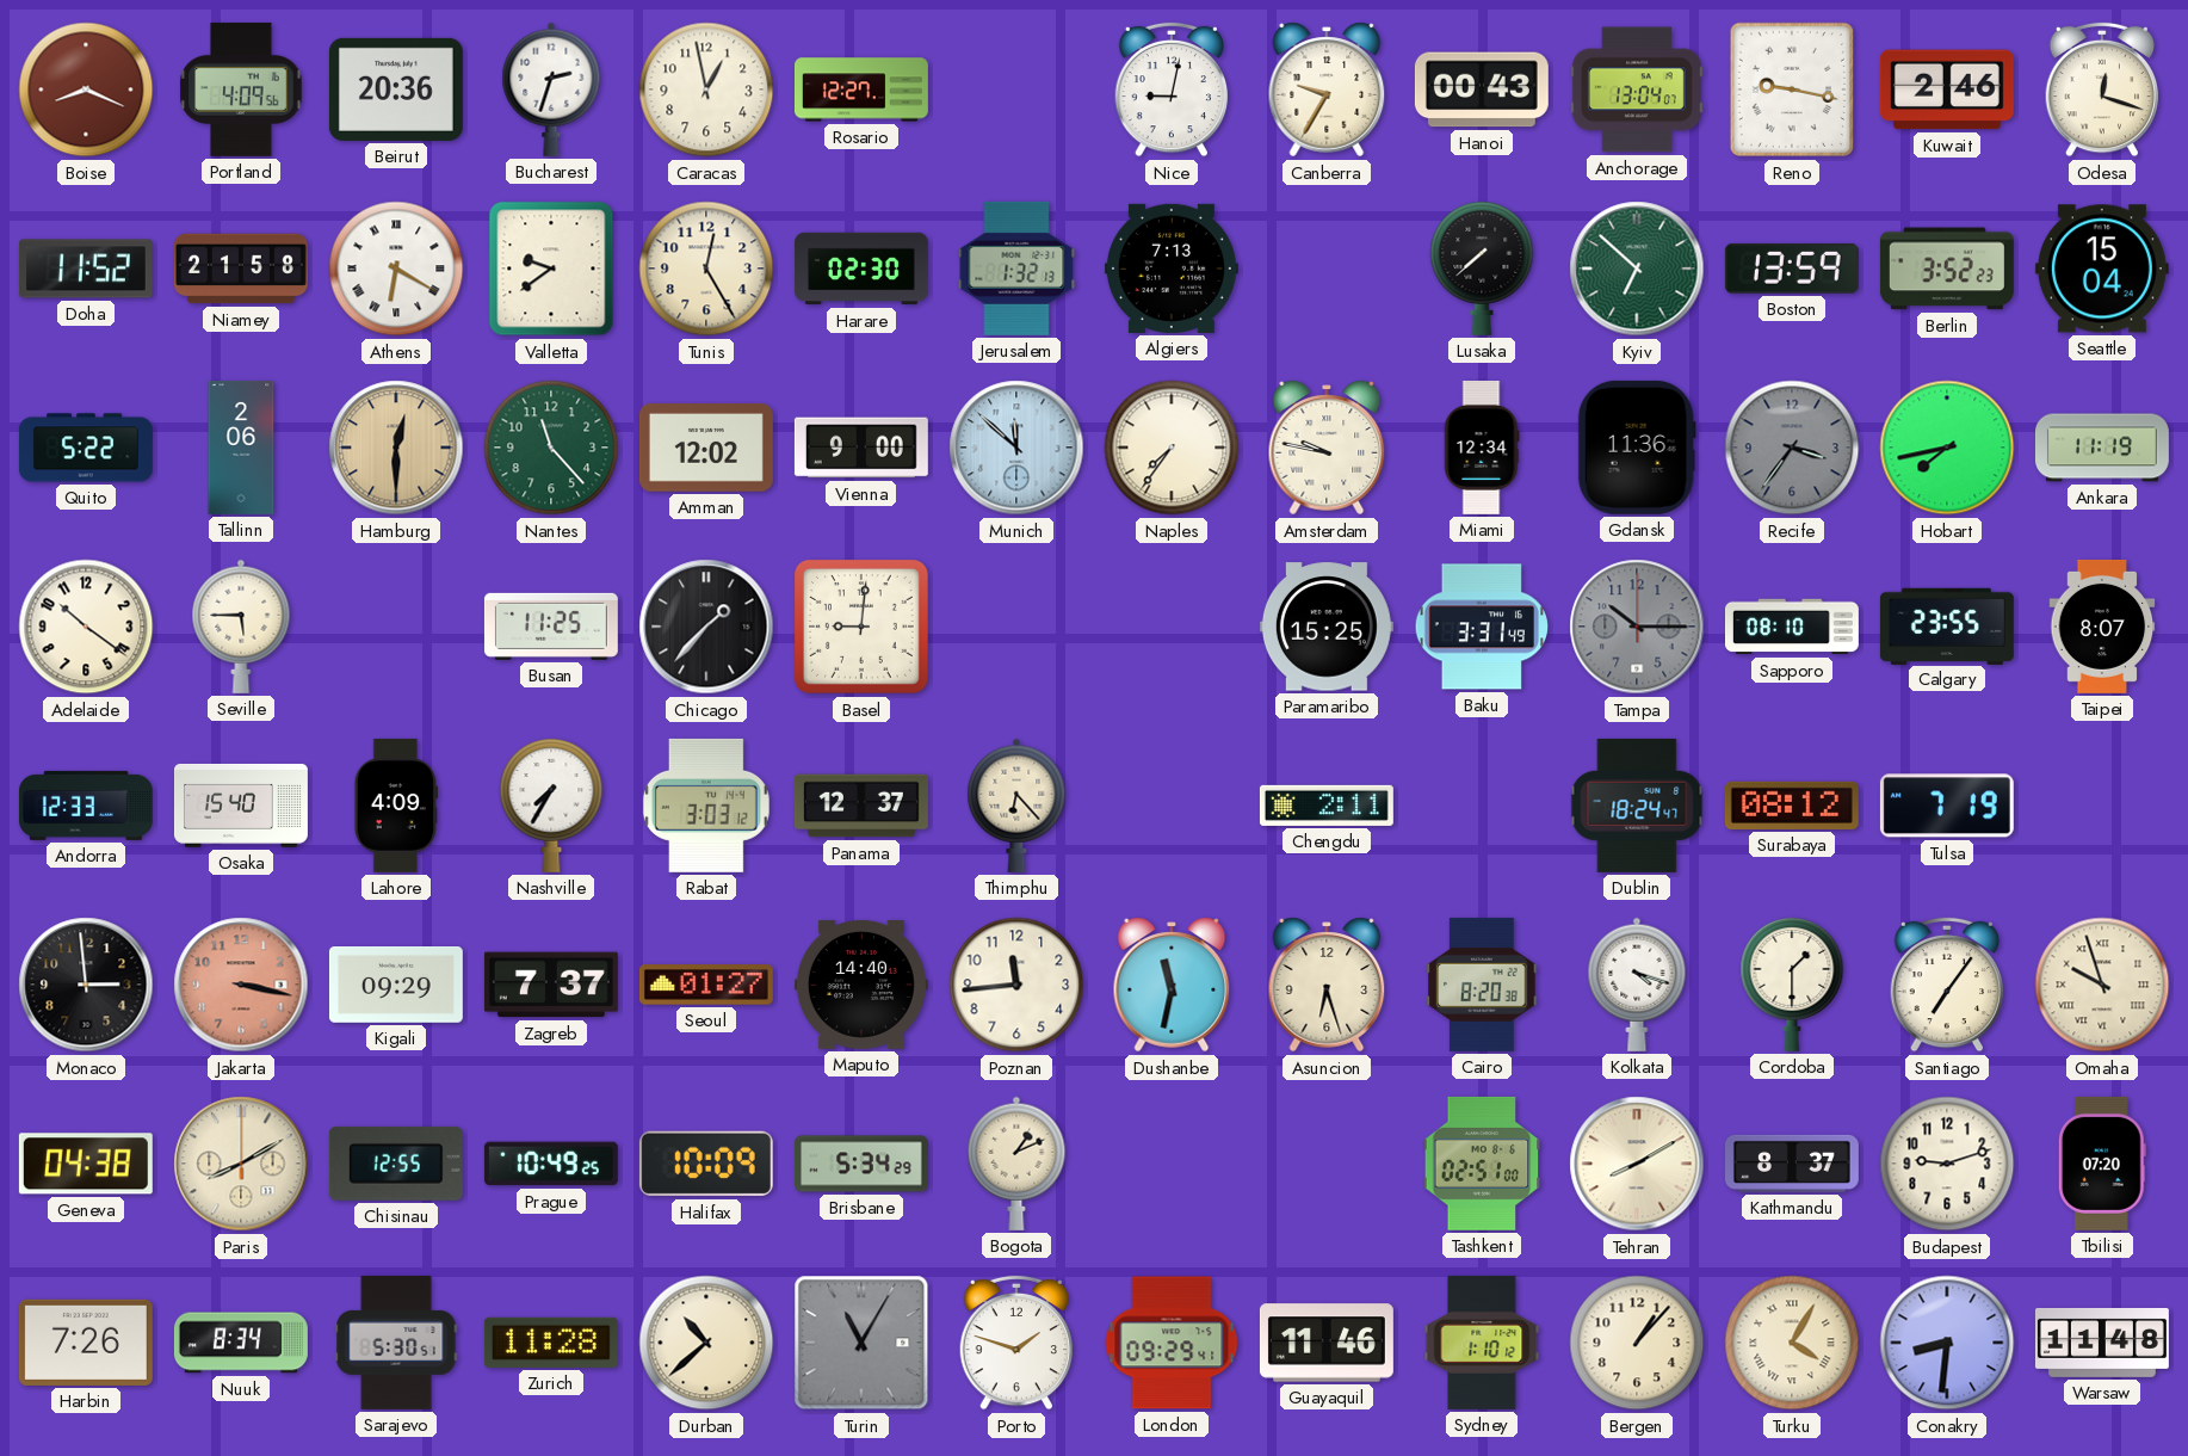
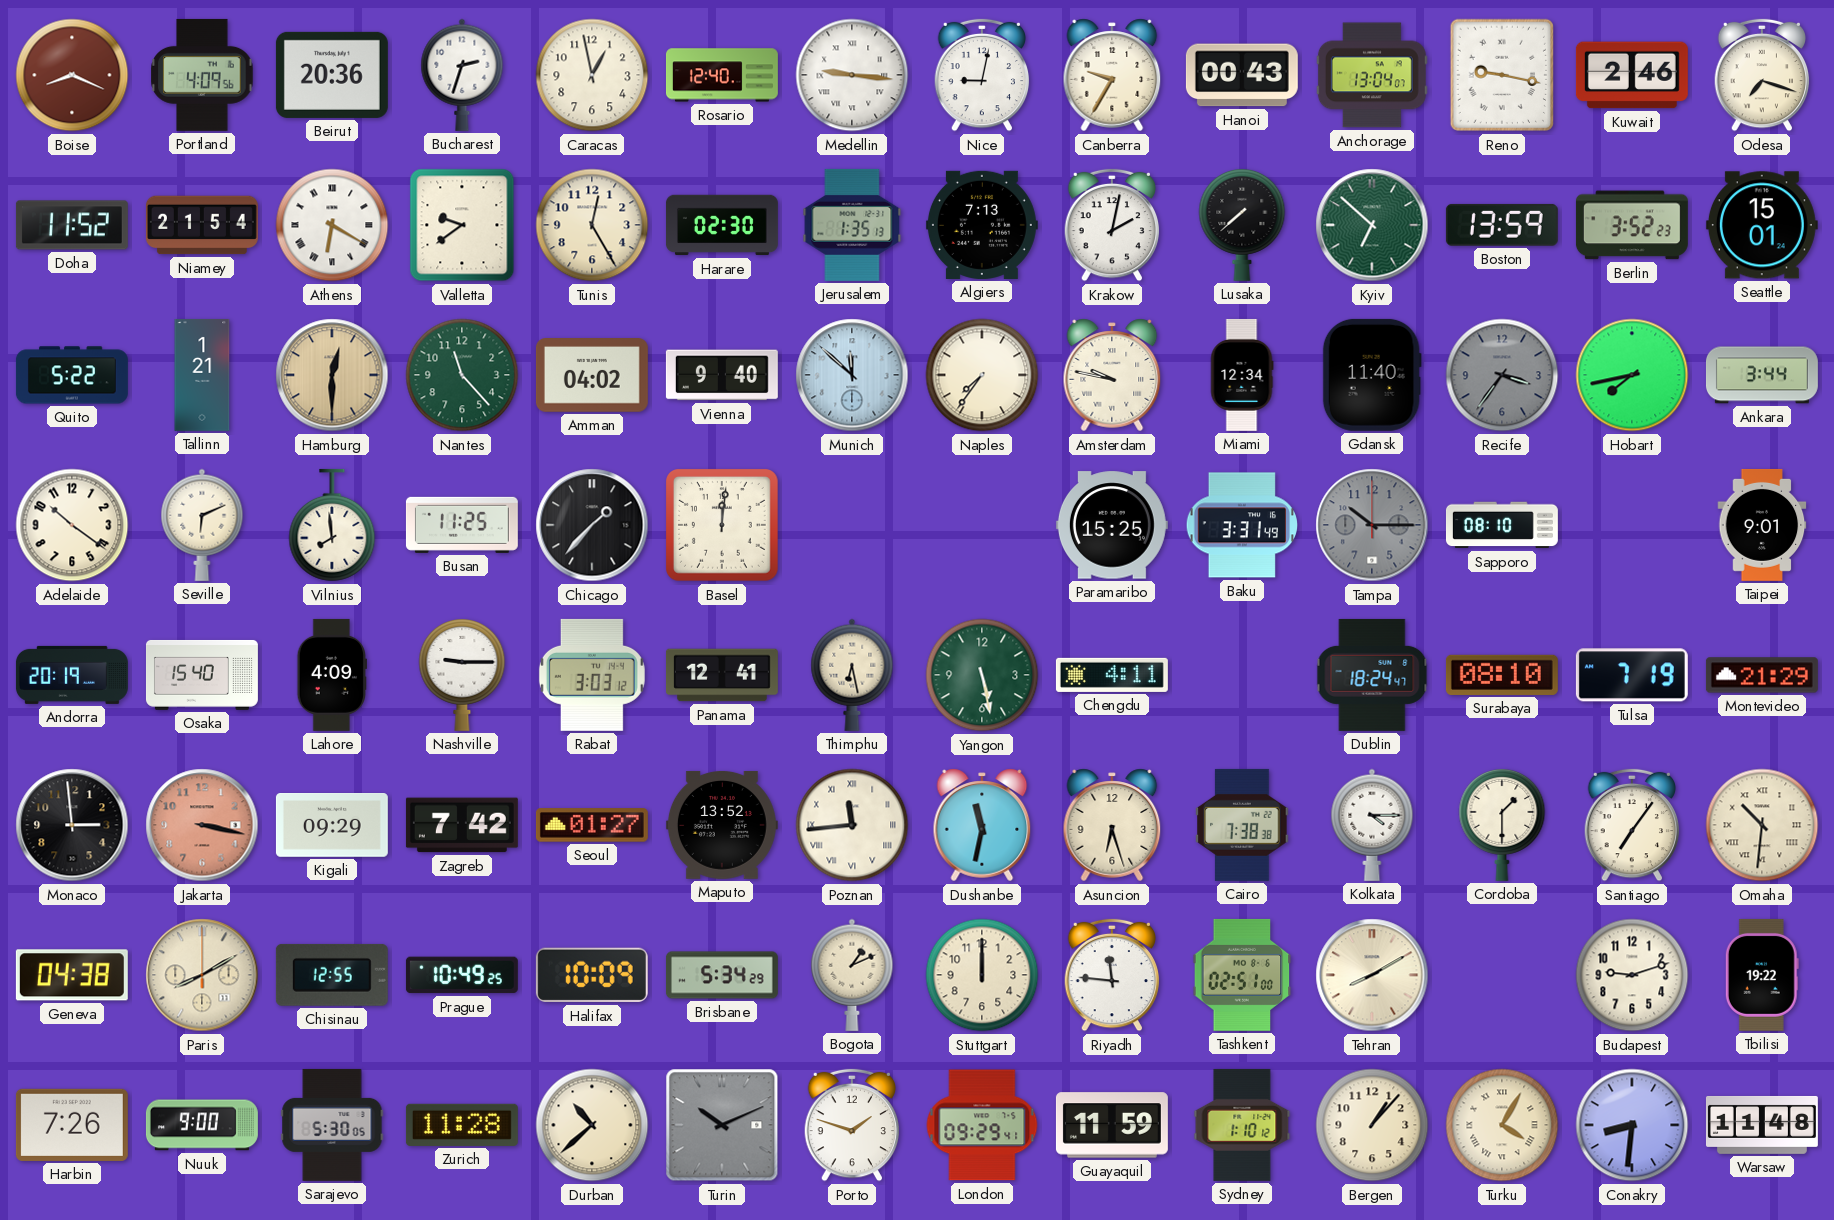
Rosario: 12:27 -> 12:40 (722, 75)
Medellin: none -> 9:16 (852, 75)
Odesa: 12:18 -> 7:18 (1762, 75)
Niamey: 21:58 -> 21:54 (202, 225)
Jerusalem: 1:32 -> 1:35 (852, 225)
Krakow: none -> 2:02 (1112, 225)
Seattle: 15:04 -> 15:01 (1762, 225)
Tallinn: 2:06 -> 1:21 (202, 375)
Amman: 12:02 -> 04:02 (592, 376)
Vienna: 9:00 -> 9:40 (722, 375)
Gdansk: 11:36 -> 11:40 (1372, 375)
Ankara: 11:19 -> 3:44 (1762, 375)
Seville: 5:45 -> 6:11 (202, 525)
Vilnius: none -> 7:59 (332, 525)
Basel: 9:01 -> 12:01 (723, 526)
Calgary: 23:55 -> none (1947, 625)
Taipei: 8:07 -> 9:01 (1762, 525)
Andorra: 12:33 -> 20:19 (72, 675)
Nashville: 7:35 -> 9:15 (462, 674)
Panama: 12:37 -> 12:41 (722, 675)
Thimphu: 6:23 -> 6:28 (852, 675)
Yangon: none -> 5:28 (982, 675)
Chengdu: 2:11 -> 4:11 (1112, 675)
Surabaya: 08:12 -> 08:10 (1502, 675)
Montevideo: none -> 21:29 (1762, 675)
Zagreb: 7:37 -> 7:42 (462, 825)
Maputo: 14:40 -> 13:52 (722, 825)
Poznan numerals: Arabic -> Roman (852, 825)
Cairo: 8:20 -> 7:38 (1242, 825)
Kolkata: 4:18 -> 4:15 (1372, 825)
Omaha: 9:57 -> 10:31 (1762, 825)
Stuttgart: none -> 12:00 (982, 975)
Riyadh: none -> 11:46 (1112, 975)
Kathmandu: 8:37 -> none (1792, 1164)
Tbilisi: 07:20 -> 19:22 (1762, 975)
Nuuk: 8:34 -> 9:00 (202, 1125)
Sarajevo: 5:30:51 -> 5:30:05 (332, 1125)
Turin: 11:05 -> 10:11 (722, 1125)
Guayaquil: 11:46 -> 11:59 (1112, 1125)
